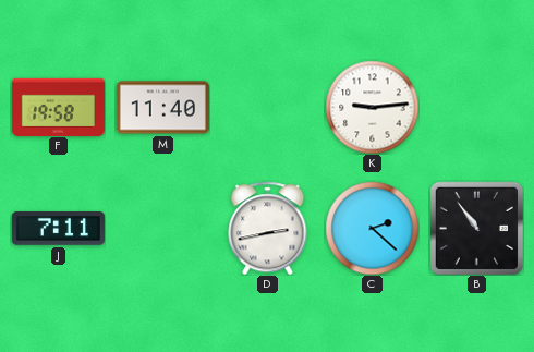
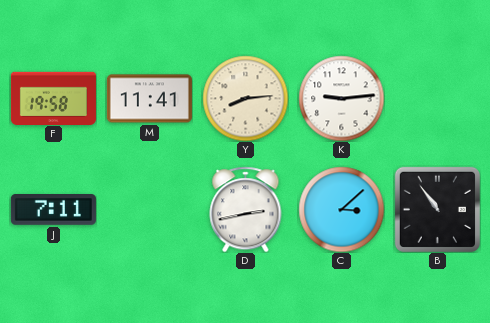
M: 11:40 -> 11:41 (149, 99)
Y: none -> 8:14 (245, 98)
C: 2:22 -> 3:08 (341, 209)
